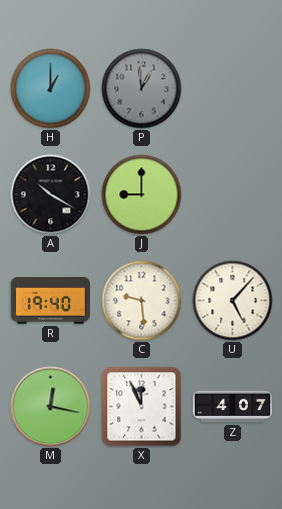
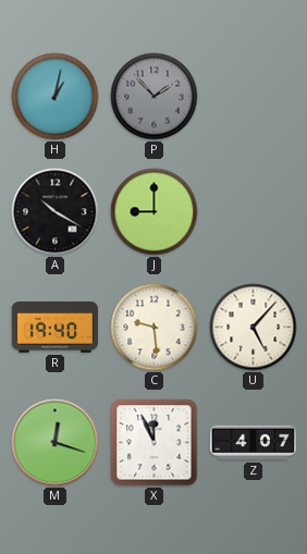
H: 1:00 -> 1:02 (56, 97)
P: 12:59 -> 1:53 (155, 97)
M: 12:17 -> 12:18 (56, 443)
